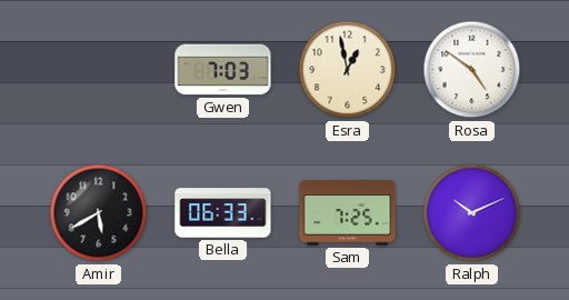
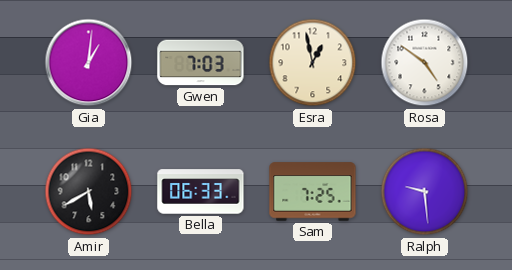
Gia: none -> 1:01 (89, 63)
Ralph: 10:11 -> 9:29 (425, 192)
